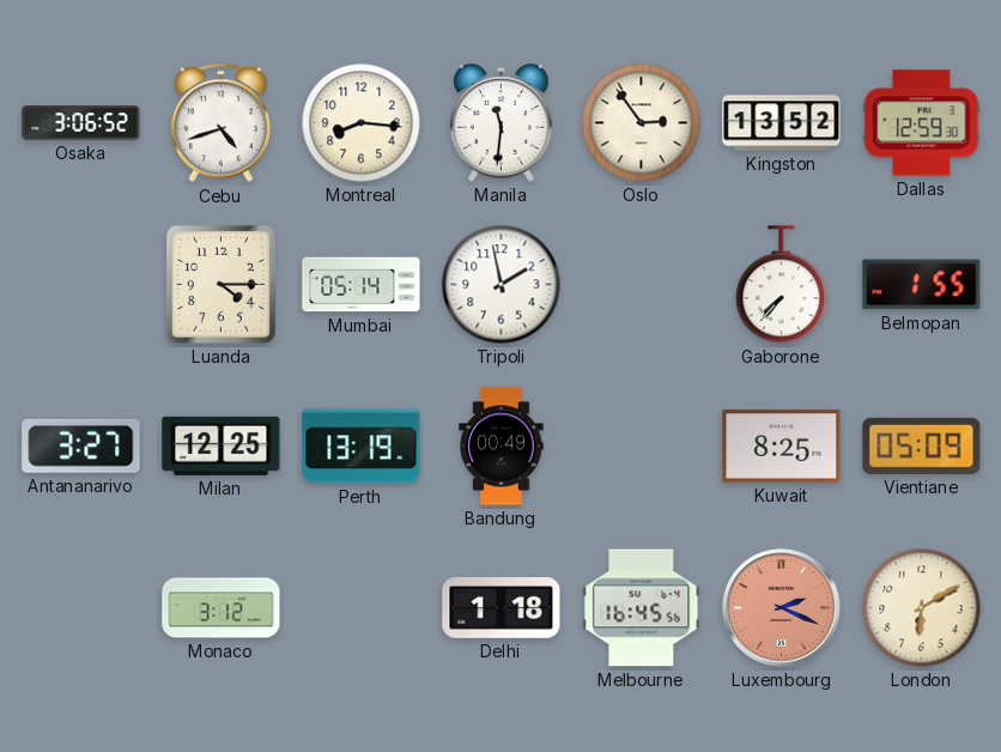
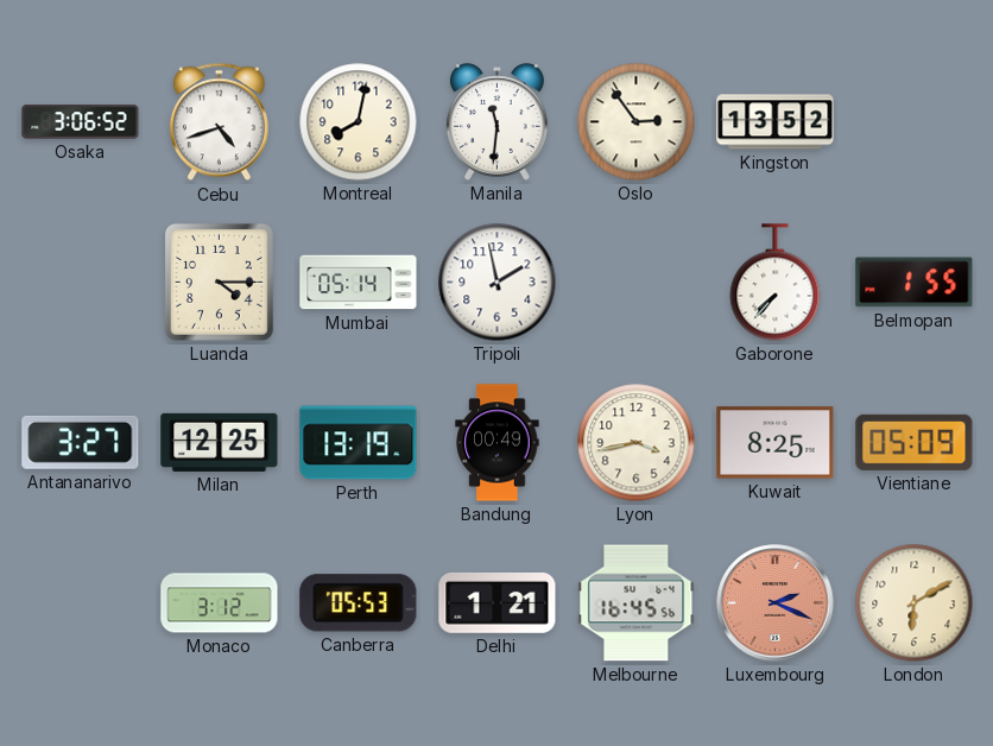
Montreal: 8:16 -> 8:02 (359, 122)
Dallas: 12:59 -> none (922, 123)
Lyon: none -> 3:43 (637, 443)
Canberra: none -> 05:53 (359, 603)
Delhi: 1:18 -> 1:21 (498, 602)
